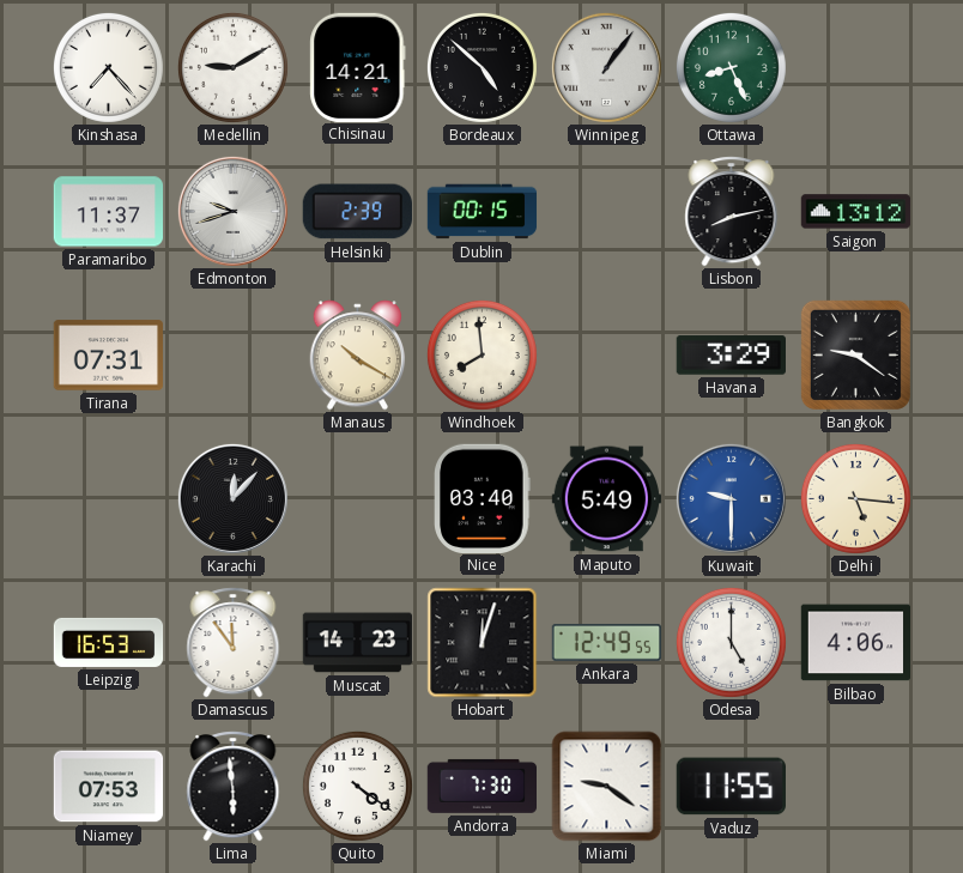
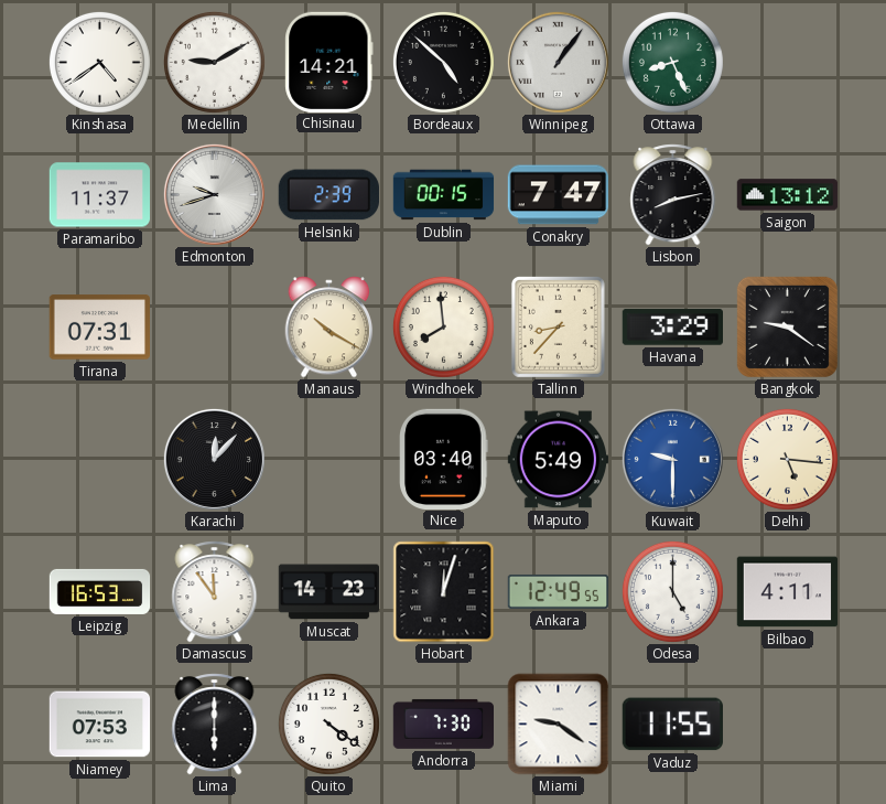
Kinshasa: 7:23 -> 4:39 (99, 62)
Conakry: none -> 7:47 (559, 195)
Tallinn: none -> 8:37 (558, 326)
Bilbao: 4:06 -> 4:11 (787, 592)
Lima: 5:59 -> 6:00 (215, 725)
